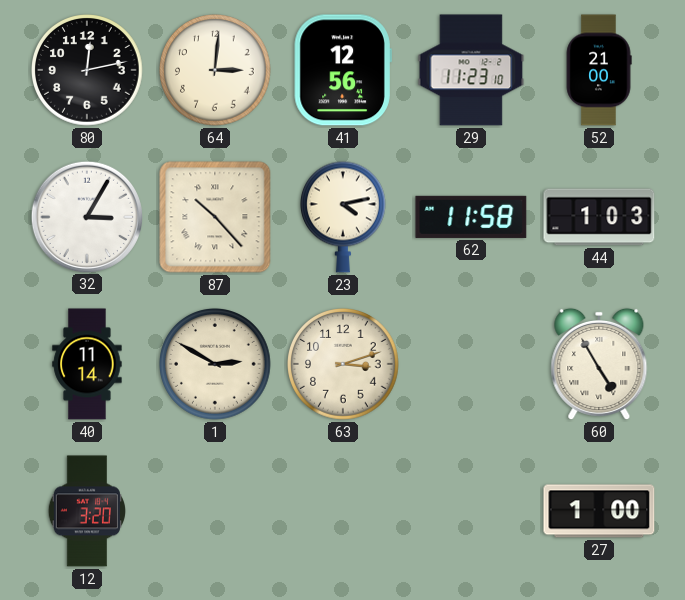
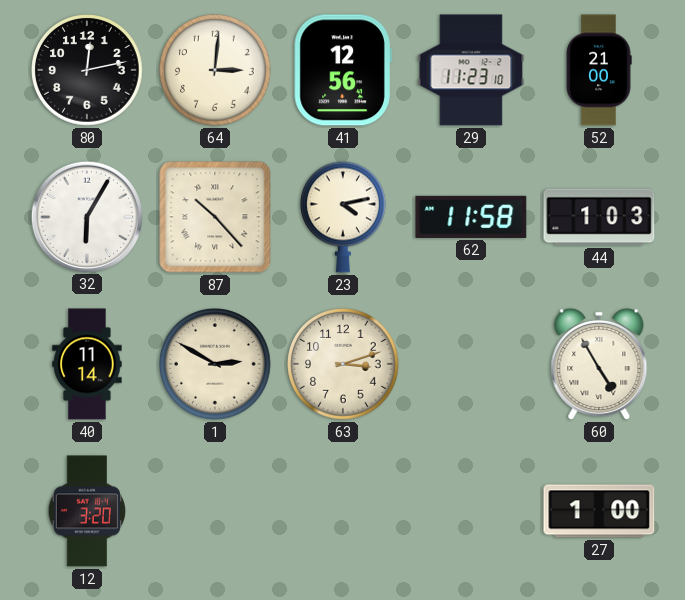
32: 3:05 -> 6:05 (86, 216)
